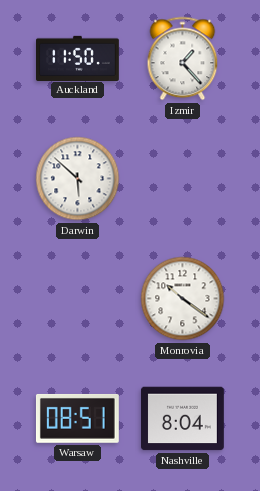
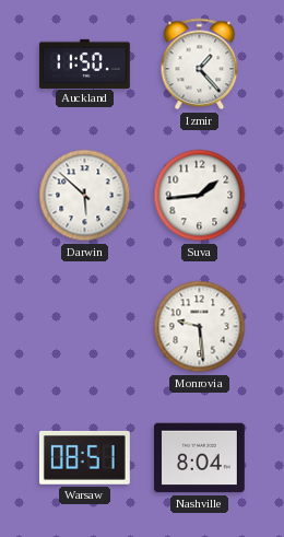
Suva: none -> 1:44 (200, 196)
Monrovia: 10:21 -> 9:29 (200, 327)
